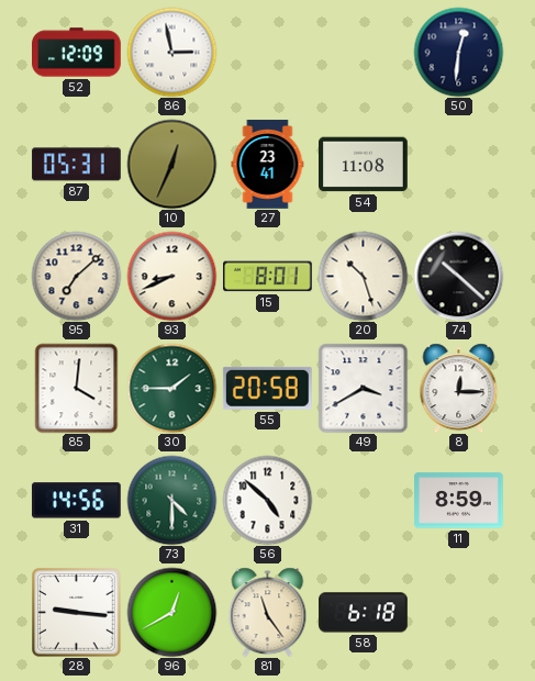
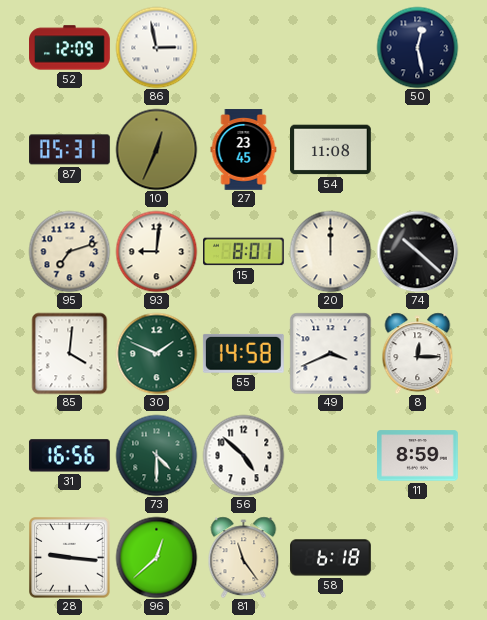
50: 12:31 -> 12:28 (417, 47)
27: 23:41 -> 23:45 (244, 150)
95: 7:08 -> 7:12 (69, 251)
93: 8:41 -> 9:01 (156, 251)
20: 10:27 -> 12:00 (330, 251)
30: 1:45 -> 1:49 (156, 353)
55: 20:58 -> 14:58 (243, 353)
49: 3:40 -> 3:41 (330, 353)
31: 14:56 -> 16:56 (69, 456)
96: 12:40 -> 12:38 (156, 557)
